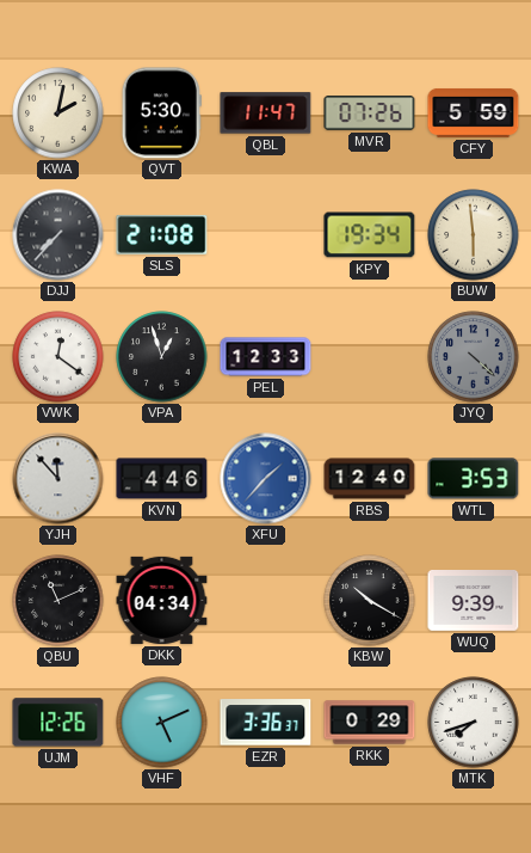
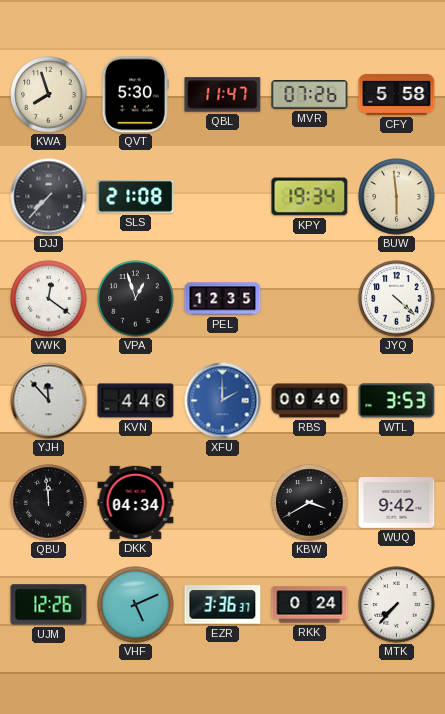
KWA: 2:02 -> 7:57 (49, 95)
CFY: 5:59 -> 5:58 (397, 94)
PEL: 12:33 -> 12:35 (223, 299)
JYQ dial: grey -> white (397, 299)
XFU: 1:37 -> 2:00 (223, 401)
RBS: 12:40 -> 00:40 (310, 401)
QBU: 11:11 -> 11:59 (49, 503)
KBW: 10:20 -> 3:40 (310, 503)
WUQ: 9:39 -> 9:42 (397, 503)
RKK: 0:29 -> 0:24 (310, 605)
MTK: 7:42 -> 7:37 (397, 605)
